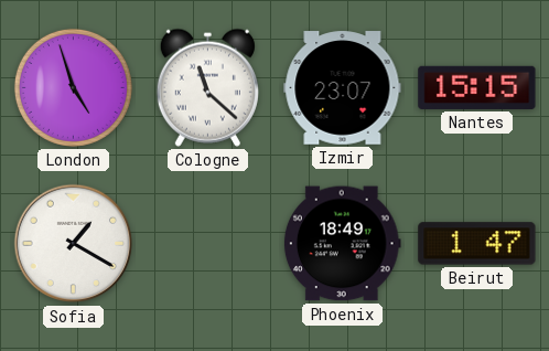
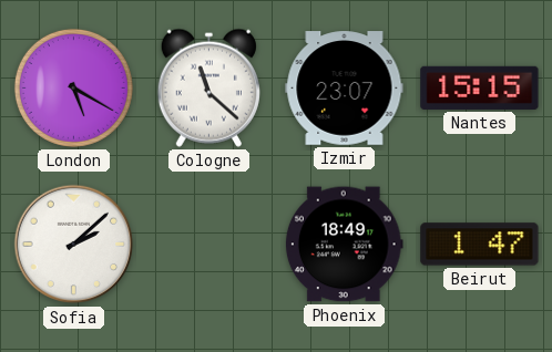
London: 4:57 -> 5:20 (73, 87)
Sofia: 1:20 -> 2:08 (74, 245)
